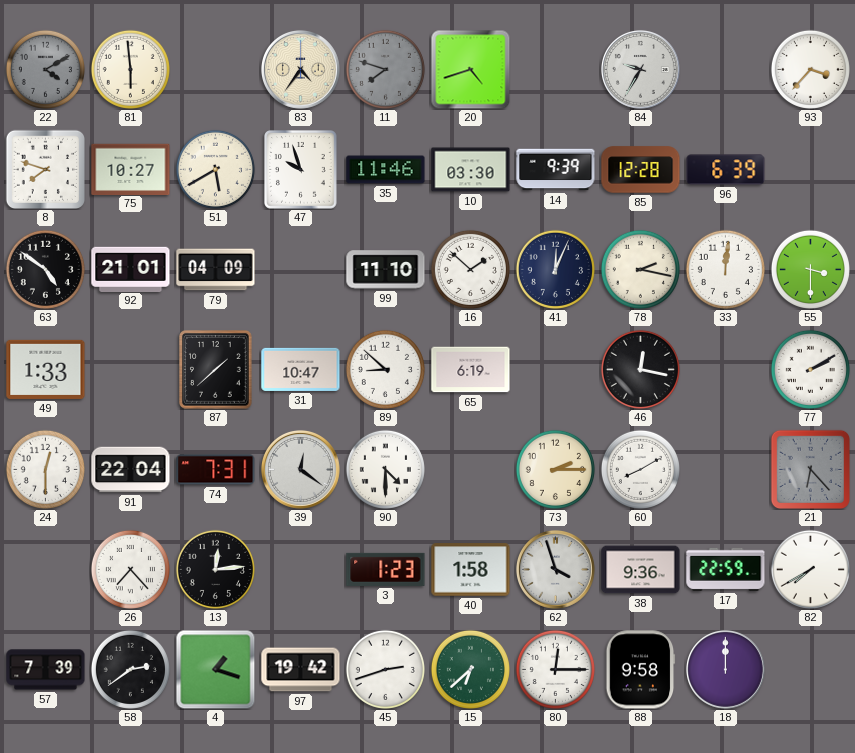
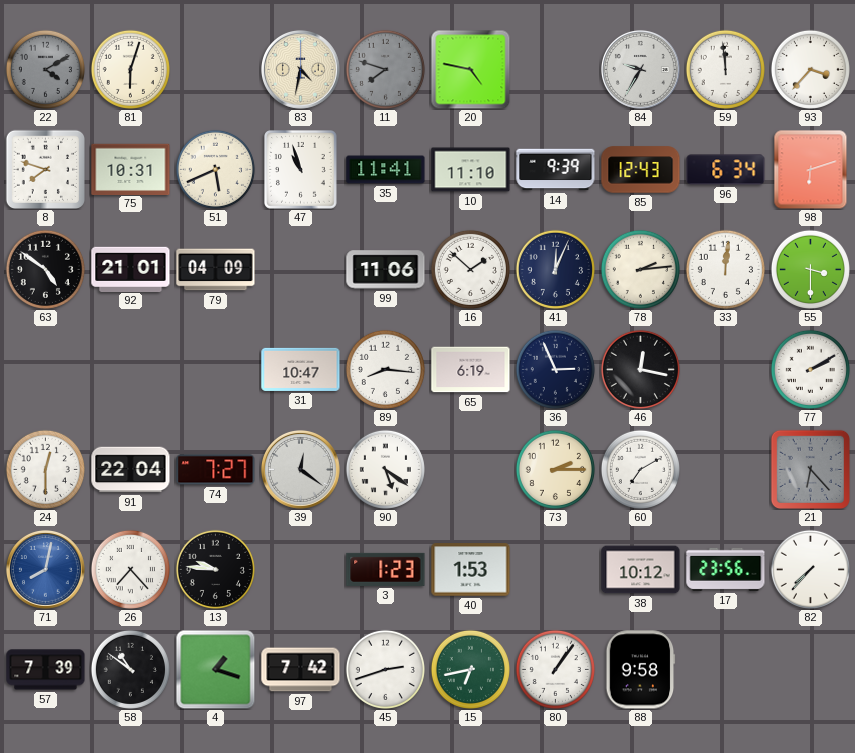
81: 5:59 -> 6:03 (130, 69)
83: 4:36 -> 4:32 (300, 69)
20: 4:42 -> 4:47 (470, 69)
59: none -> 11:59 (725, 69)
75: 10:27 -> 10:31 (131, 169)
51: 5:40 -> 5:41 (215, 169)
47: 9:57 -> 10:57 (301, 170)
35: 11:46 -> 11:41 (386, 170)
10: 03:30 -> 11:10 (471, 170)
85: 12:28 -> 12:43 (641, 170)
96: 6:39 -> 6:34 (726, 170)
98: none -> 6:12 (811, 169)
99: 11:10 -> 11:06 (386, 270)
78: 2:17 -> 2:14 (640, 269)
49: 1:33 -> none (46, 369)
87: 1:38 -> none (216, 370)
89: 8:52 -> 8:16 (385, 369)
36: none -> 2:56 (555, 369)
74: 7:31 -> 7:27 (216, 470)
90: 4:30 -> 5:21 (385, 469)
60: 8:10 -> 7:10 (640, 469)
71: none -> 8:02 (45, 569)
13: 12:14 -> 9:46 (215, 569)
40: 1:58 -> 1:53 (471, 570)
62: 3:57 -> none (555, 569)
38: 9:36 -> 10:12 (641, 570)
17: 22:59 -> 23:56 (726, 569)
82: 7:40 -> 7:37 (810, 569)
58: 2:39 -> 10:51 (130, 669)
97: 19:42 -> 7:42 (301, 670)
15: 6:38 -> 6:43 (470, 669)
80: 12:15 -> 1:06 (555, 669)
18: 12:00 -> none (725, 669)
